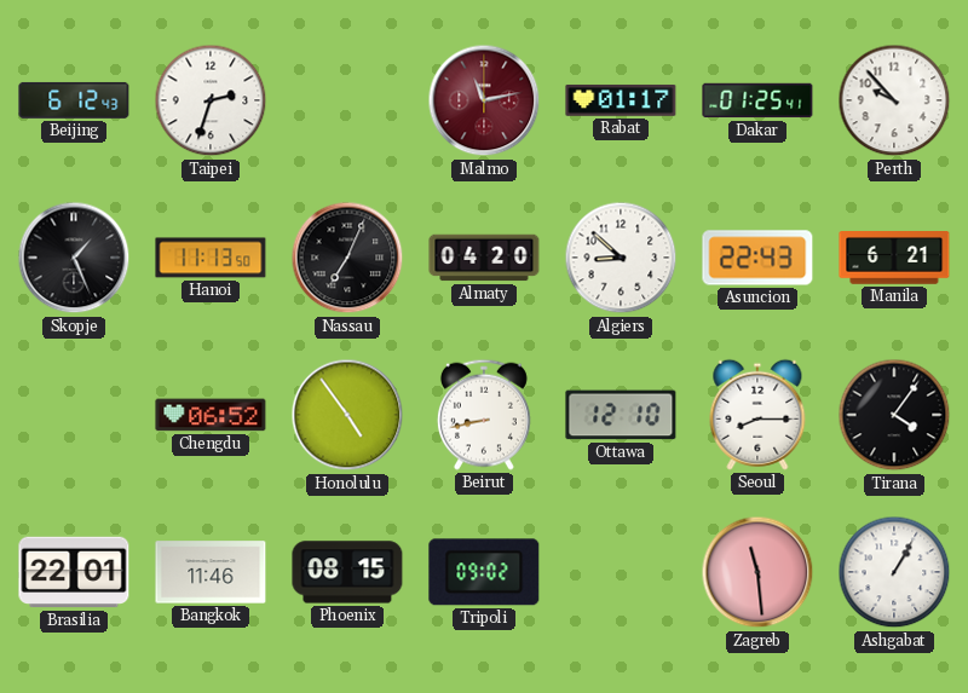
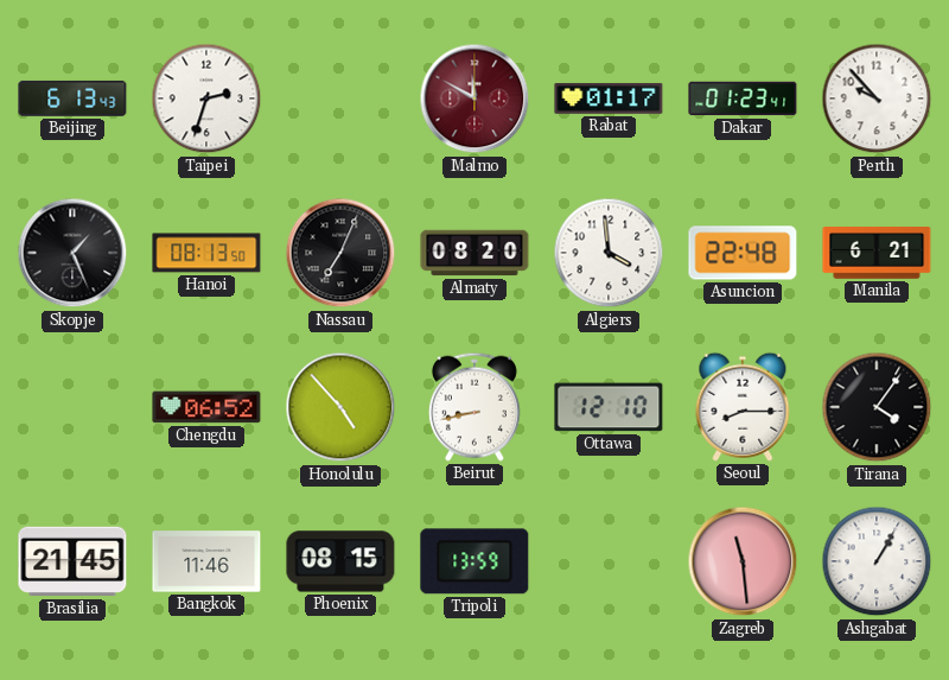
Beijing: 6:12 -> 6:13 (72, 98)
Malmo: 11:13 -> 11:50 (474, 98)
Dakar: 01:25 -> 01:23 (743, 98)
Hanoi: 11:13 -> 08:13 (206, 253)
Almaty: 04:20 -> 08:20 (474, 253)
Algiers: 8:52 -> 3:59 (609, 253)
Asuncion: 22:43 -> 22:48 (743, 253)
Honolulu: 4:54 -> 4:53 (340, 407)
Brasilia: 22:01 -> 21:45 (72, 561)
Tripoli: 09:02 -> 13:59 (474, 561)
